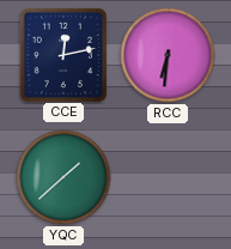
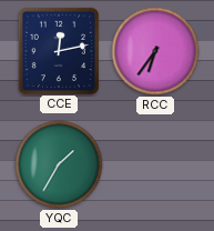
RCC: 6:31 -> 6:36 (155, 51)
YQC: 1:38 -> 1:35 (59, 164)
